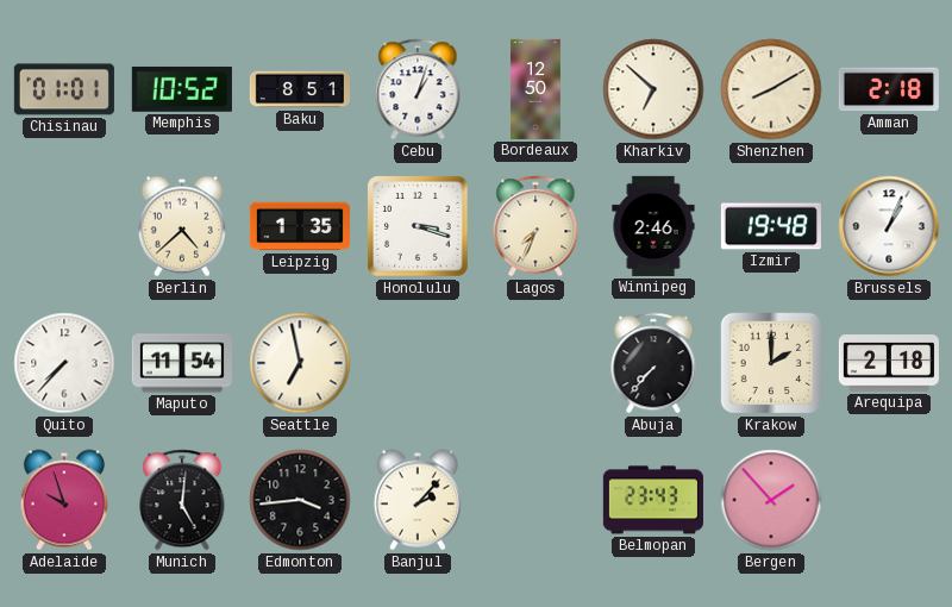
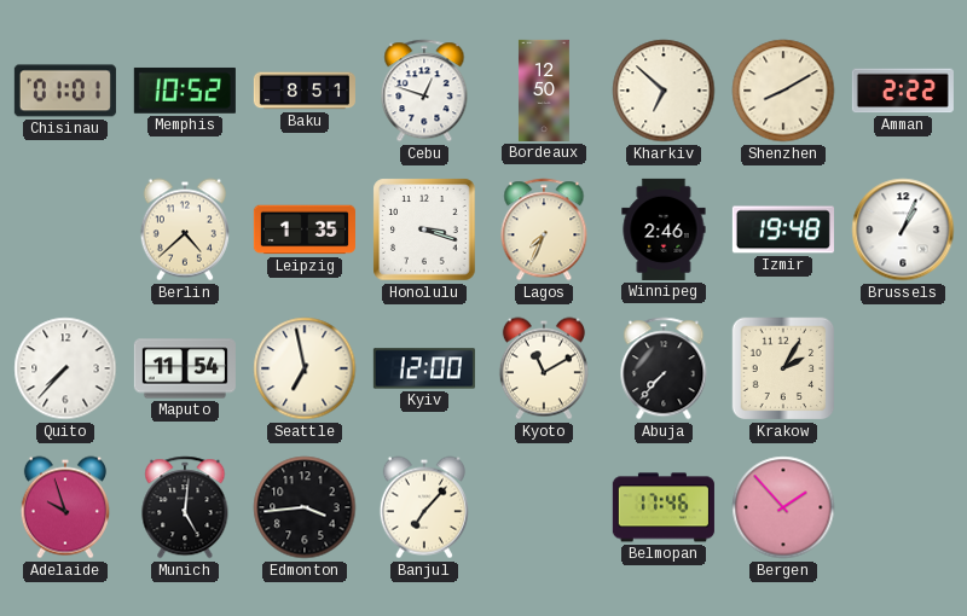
Cebu: 1:03 -> 12:48 (424, 91)
Amman: 2:18 -> 2:22 (903, 91)
Kyiv: none -> 12:00 (424, 368)
Kyoto: none -> 11:10 (544, 368)
Krakow: 2:00 -> 2:05 (783, 368)
Arequipa: 2:18 -> none (889, 363)
Banjul: 2:07 -> 7:07 (424, 507)
Belmopan: 23:43 -> 17:46 (664, 507)
